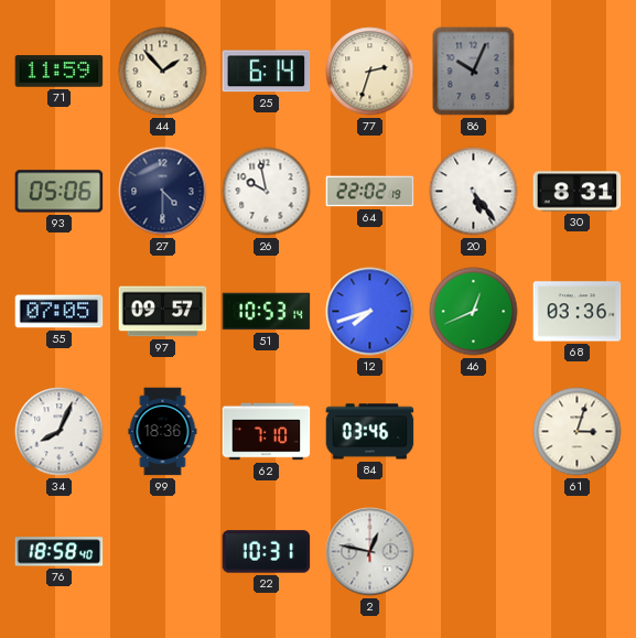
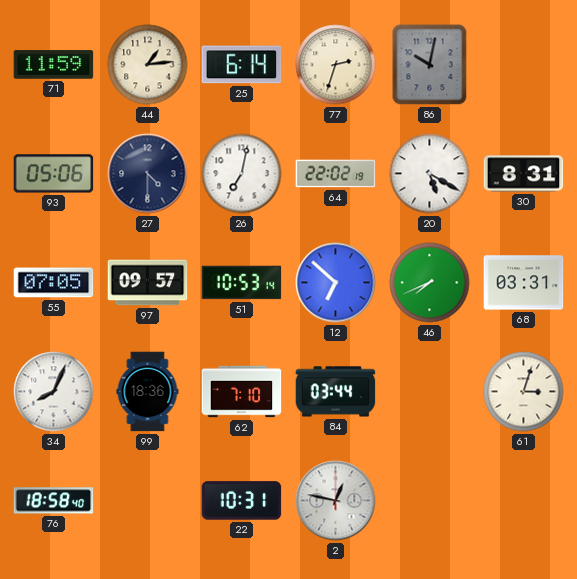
44: 1:53 -> 1:14 (148, 65)
86: 10:04 -> 10:02 (430, 65)
26: 9:58 -> 7:02 (242, 174)
20: 5:24 -> 5:20 (430, 174)
12: 7:42 -> 6:52 (336, 283)
46: 12:41 -> 7:41 (430, 283)
68: 03:36 -> 03:31 (524, 283)
84: 03:46 -> 03:44 (336, 392)
